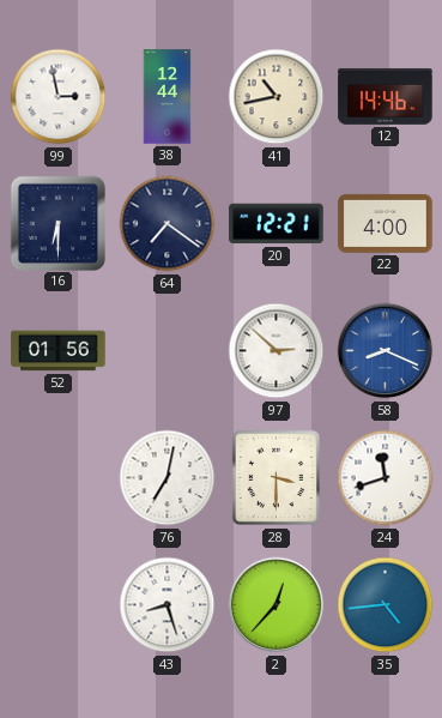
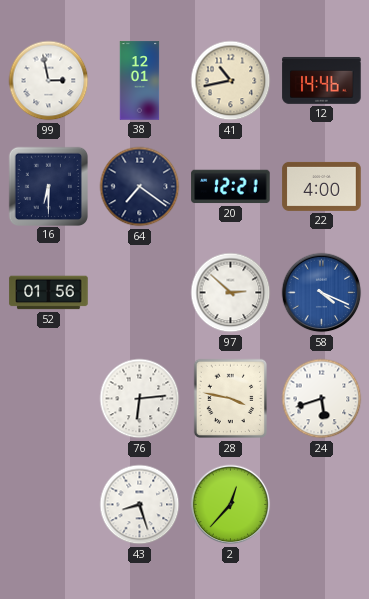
38: 12:44 -> 12:01 (140, 81)
58: 8:19 -> 4:19 (322, 293)
76: 7:02 -> 6:14 (140, 399)
28: 3:30 -> 3:47 (230, 399)
24: 11:42 -> 5:42 (322, 399)
35: 4:44 -> none (386, 605)
